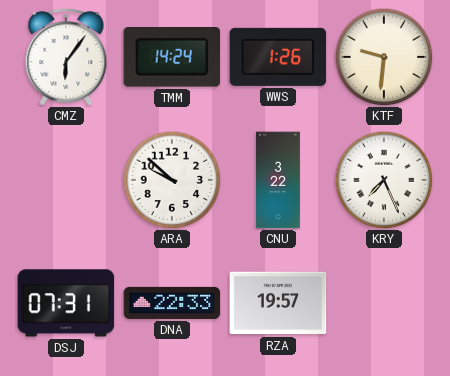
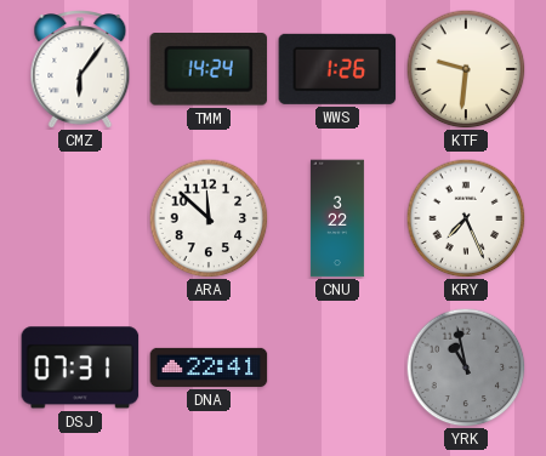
ARA: 9:52 -> 11:52 (209, 218)
DNA: 22:33 -> 22:41 (209, 367)
RZA: 19:57 -> none (278, 303)
YRK: none -> 10:58 (466, 367)
